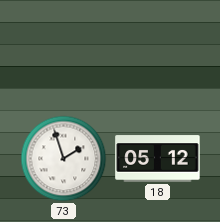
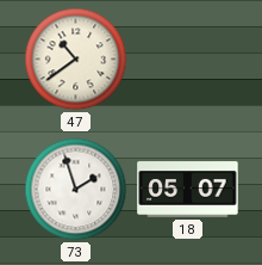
47: none -> 10:39 (76, 60)
18: 05:12 -> 05:07 (188, 190)
